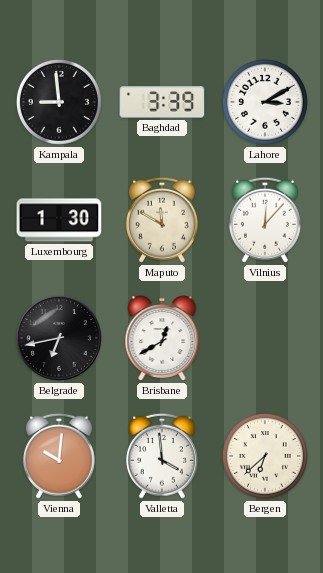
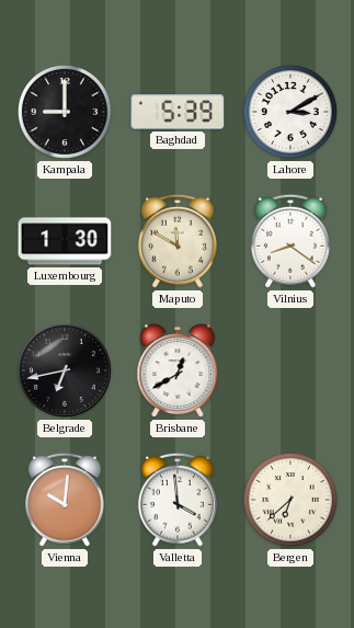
Kampala: 8:59 -> 9:00 (65, 112)
Baghdad: 3:39 -> 5:39 (178, 112)
Vilnius: 12:07 -> 8:21 (290, 241)
